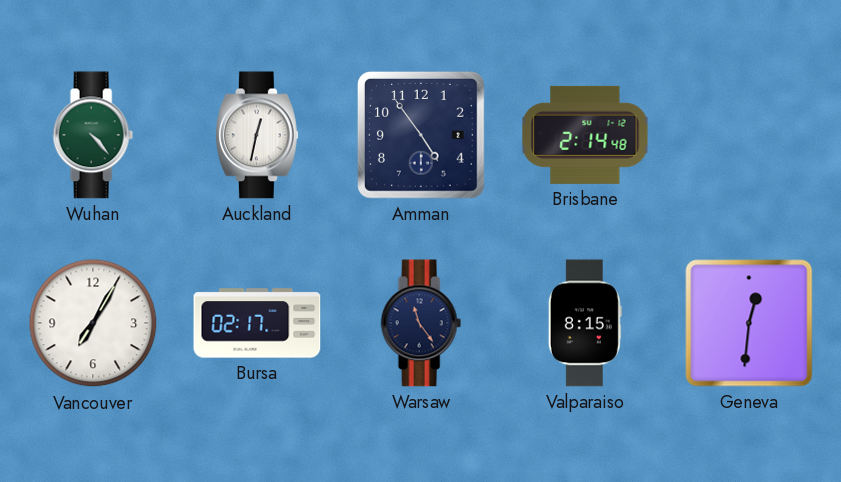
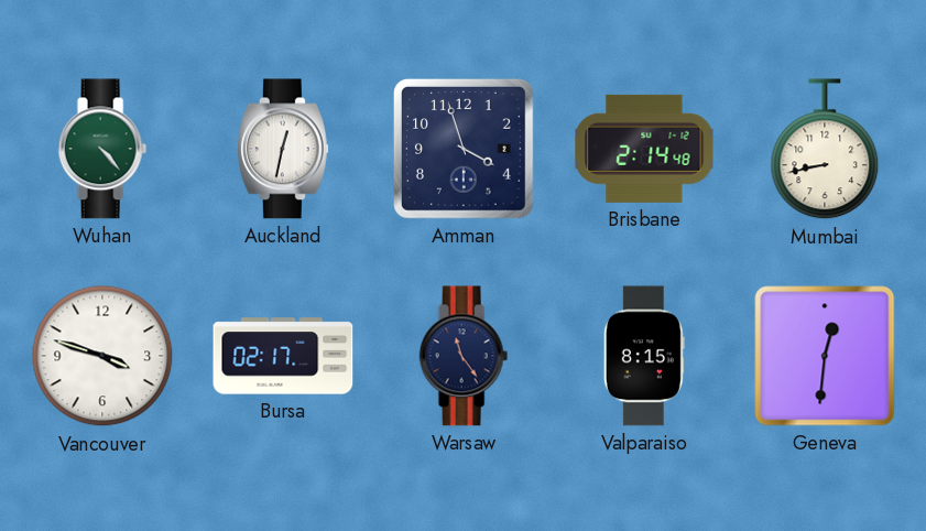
Amman: 4:54 -> 3:57 (464, 149)
Mumbai: none -> 8:43 (825, 150)
Vancouver: 7:05 -> 3:48 (102, 356)
